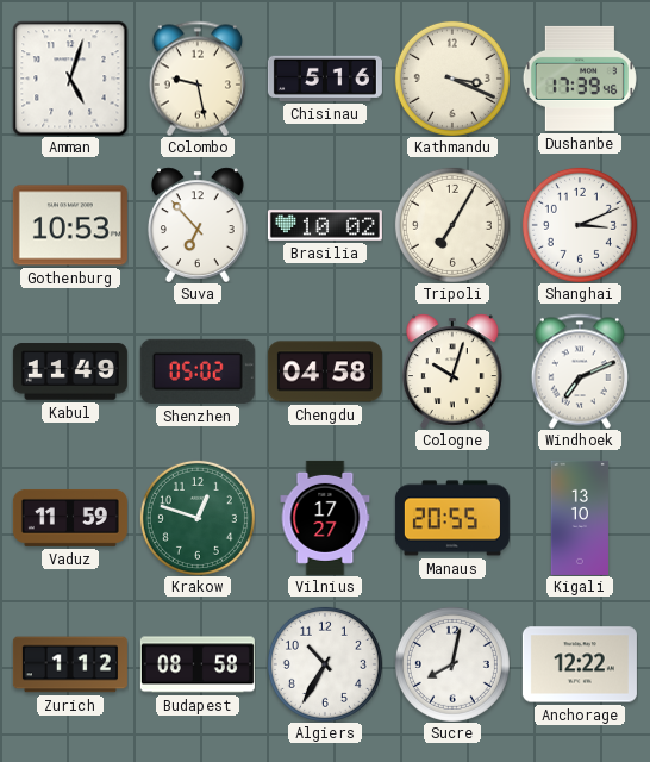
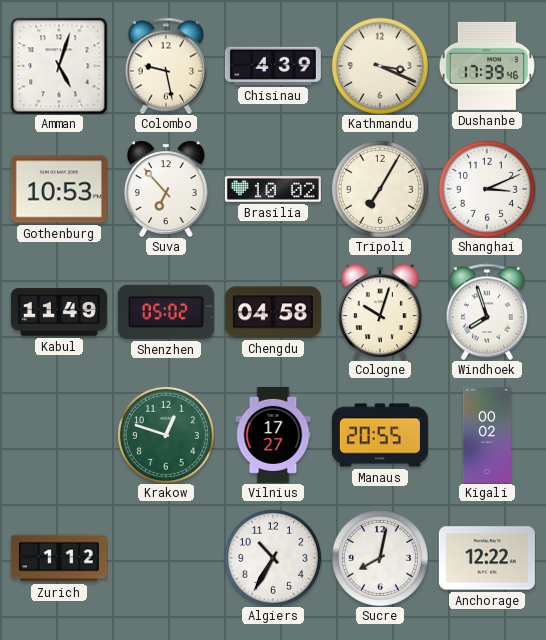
Chisinau: 5:16 -> 4:39 (273, 66)
Windhoek: 7:11 -> 7:57 (487, 312)
Vaduz: 11:59 -> none (70, 518)
Kigali: 13:10 -> 00:02 (487, 435)
Budapest: 08:58 -> none (198, 664)
